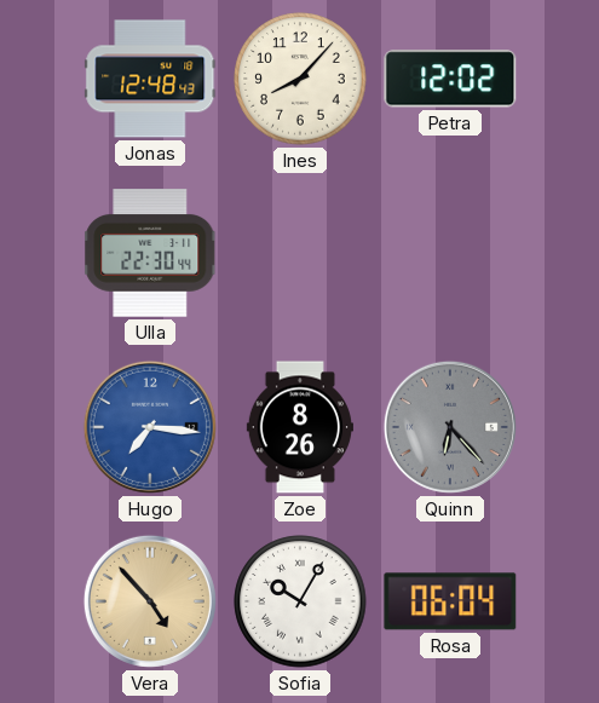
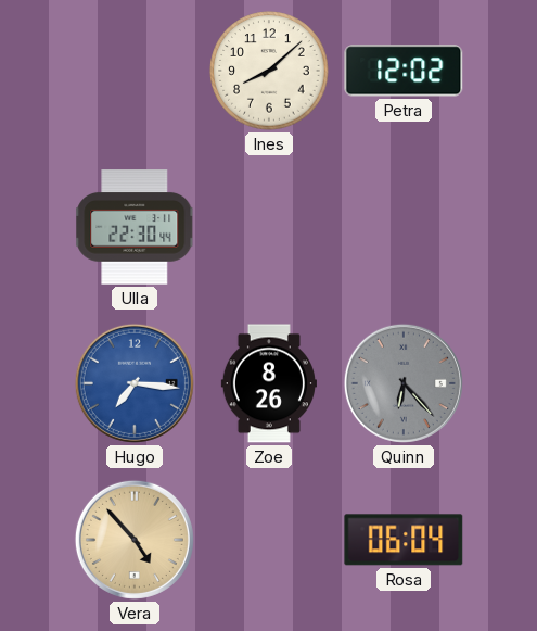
Jonas: 12:48 -> none (150, 79)
Ines: 8:07 -> 8:08 (269, 71)
Sofia: 10:05 -> none (300, 601)
